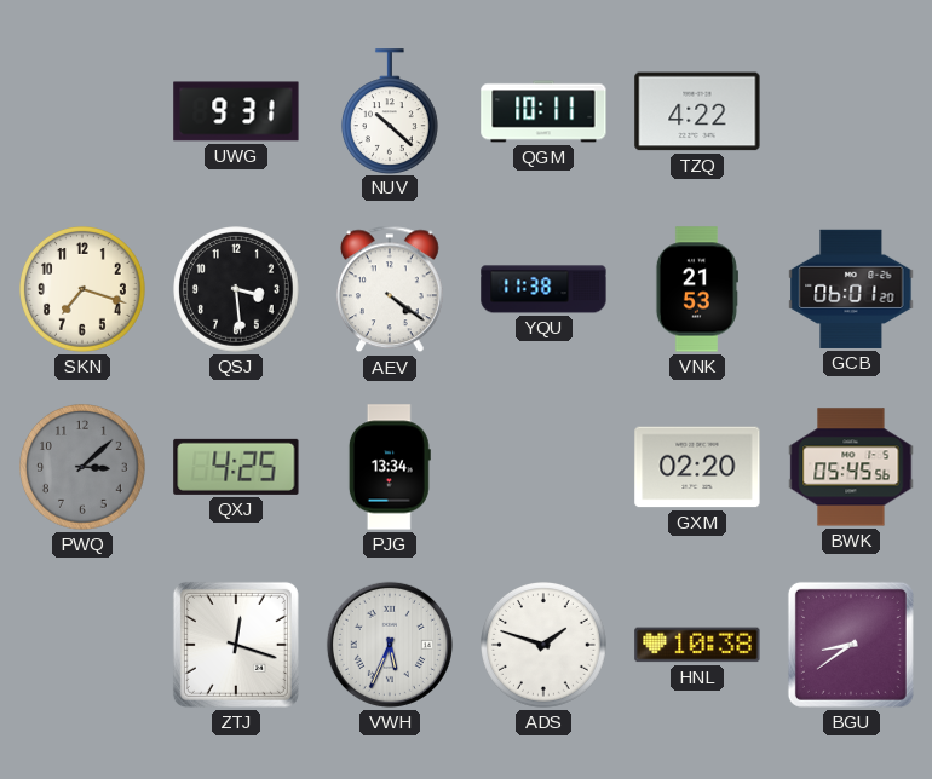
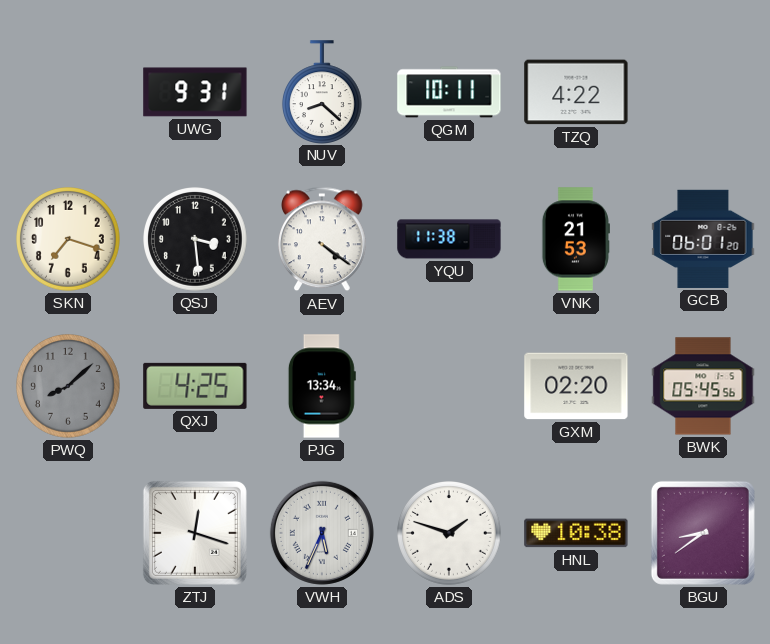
NUV: 10:22 -> 8:22 (322, 92)
PWQ: 3:08 -> 8:08 (69, 387)
